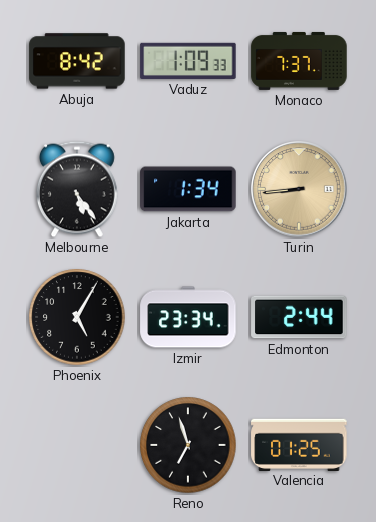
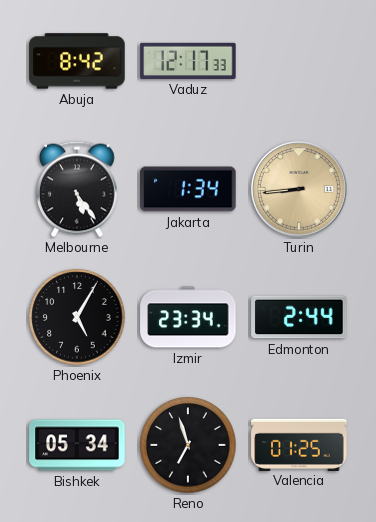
Vaduz: 1:09 -> 12:17 (188, 61)
Monaco: 7:37 -> none (299, 61)
Bishkek: none -> 05:34 (77, 445)
